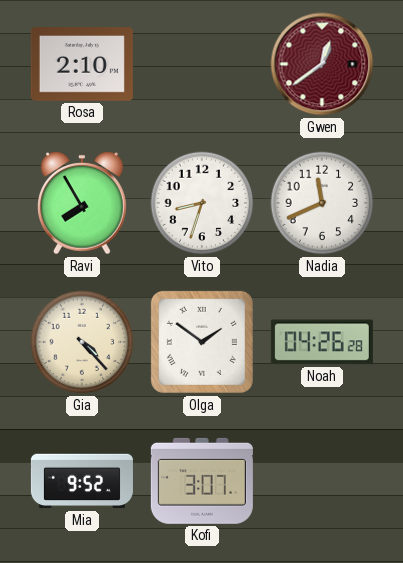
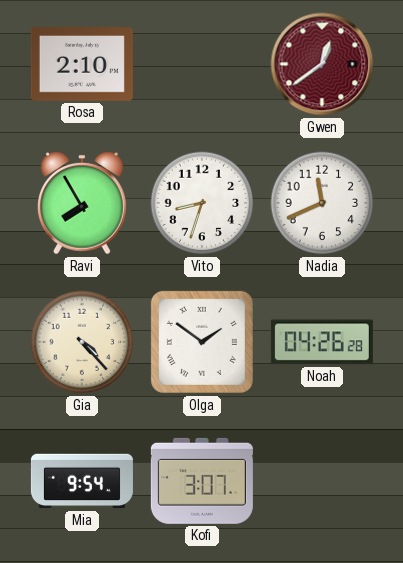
Mia: 9:52 -> 9:54 (82, 481)
